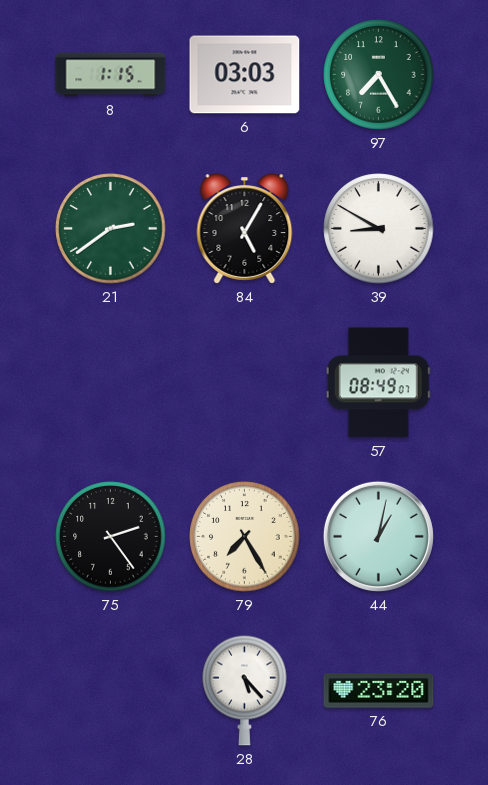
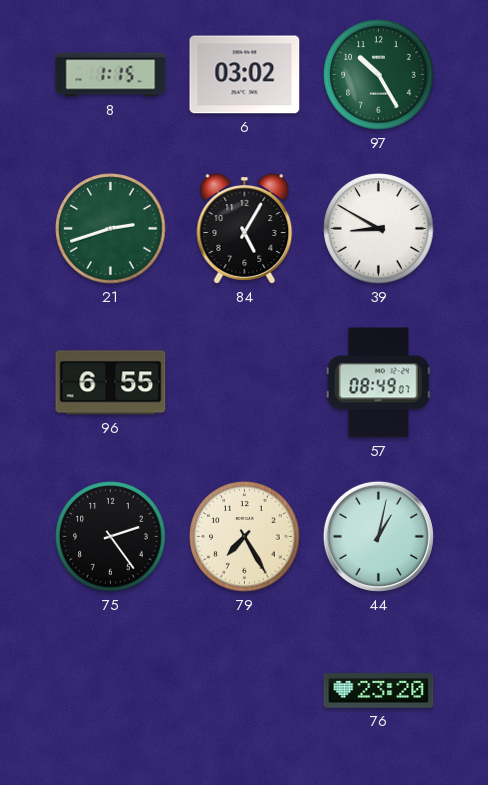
6: 03:03 -> 03:02 (245, 75)
97: 7:25 -> 10:25 (379, 75)
21: 2:39 -> 2:42 (111, 229)
96: none -> 6:55 (111, 383)
28: 5:23 -> none (245, 690)
